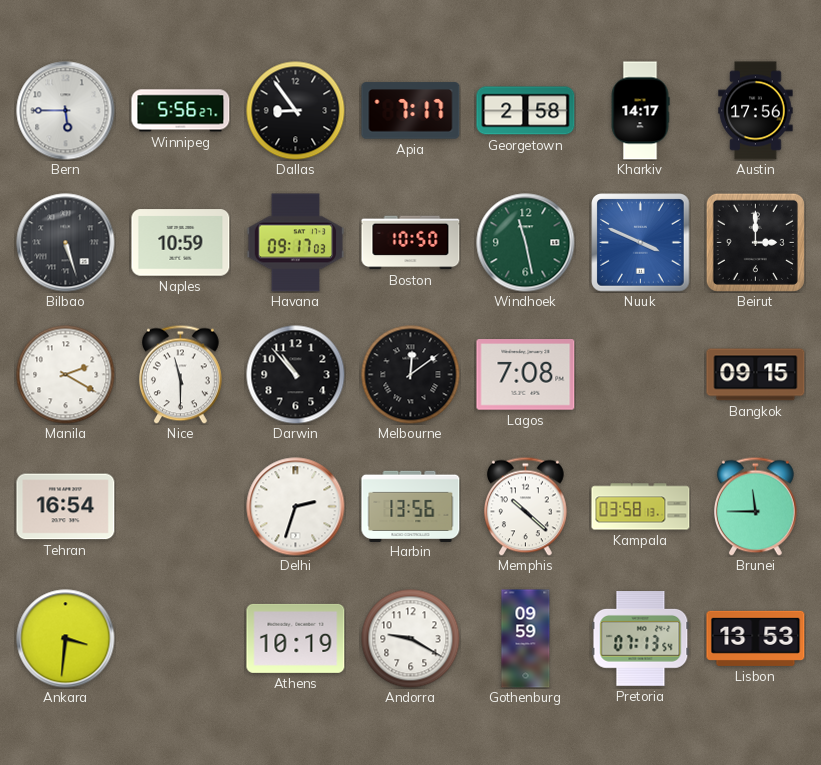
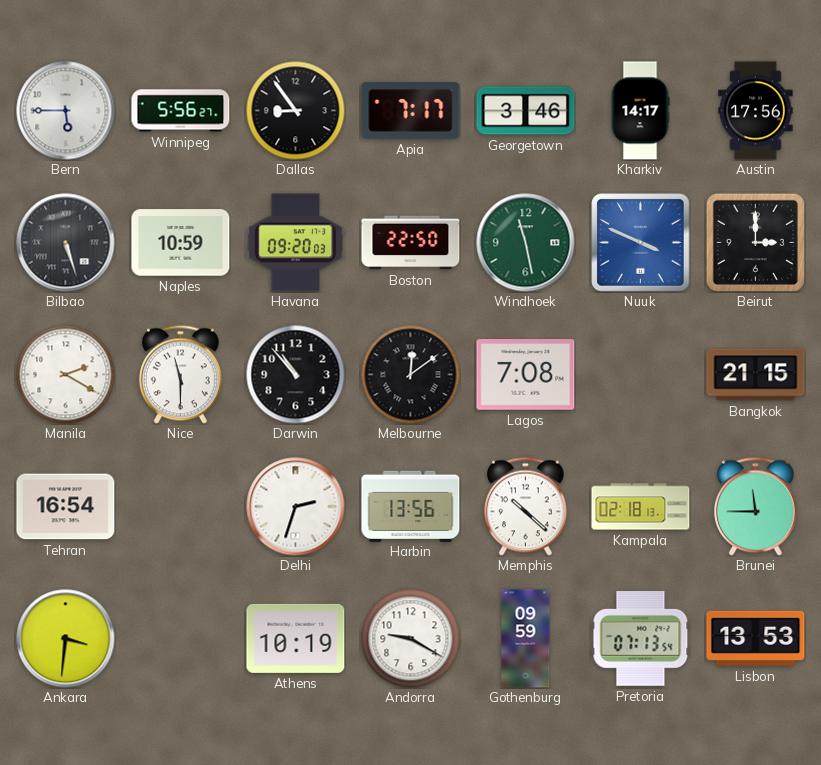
Georgetown: 2:58 -> 3:46 (526, 111)
Havana: 09:17 -> 09:20 (296, 243)
Boston: 10:50 -> 22:50 (411, 243)
Bangkok: 09:15 -> 21:15 (756, 375)
Kampala: 03:58 -> 02:18 (641, 507)
